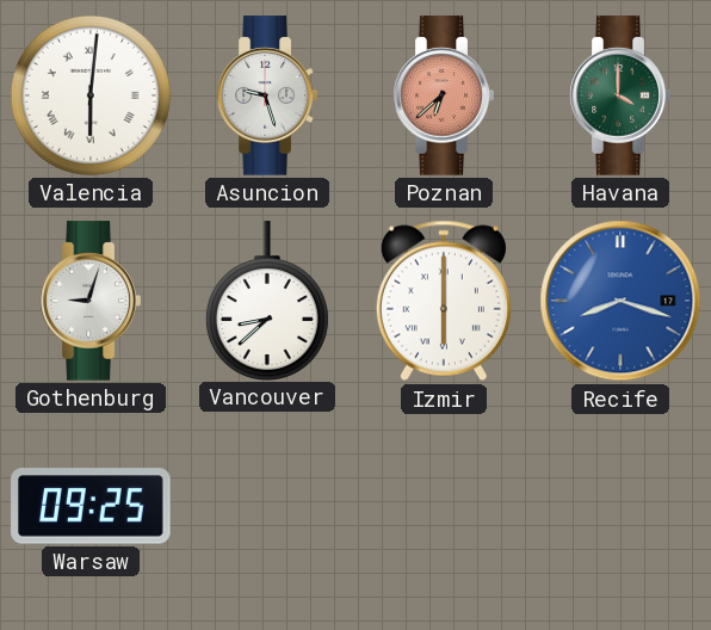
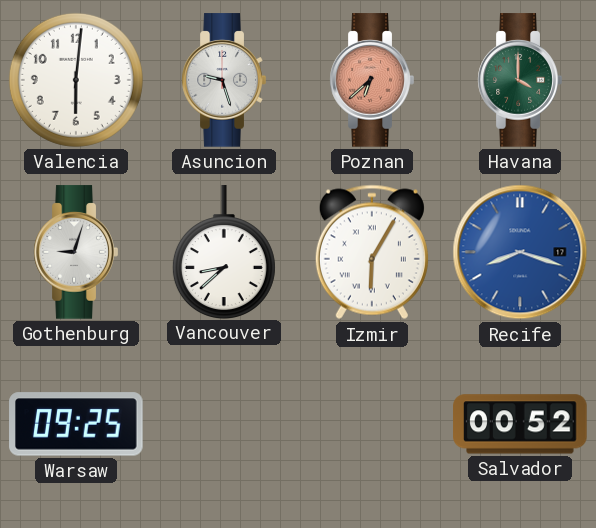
Valencia numerals: Roman -> Arabic (76, 80)
Izmir: 6:00 -> 6:05 (372, 252)
Salvador: none -> 00:52 (520, 424)
